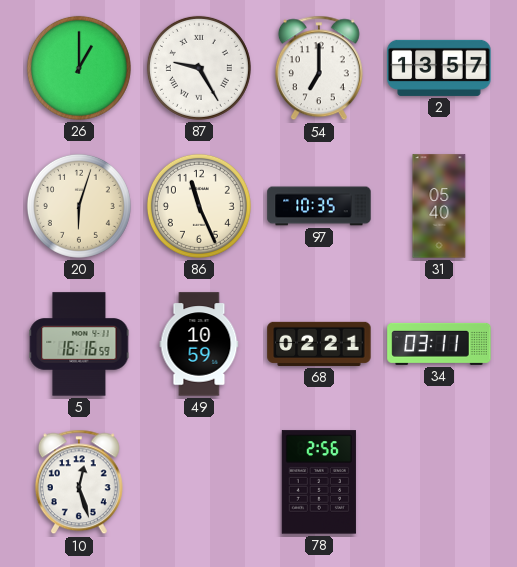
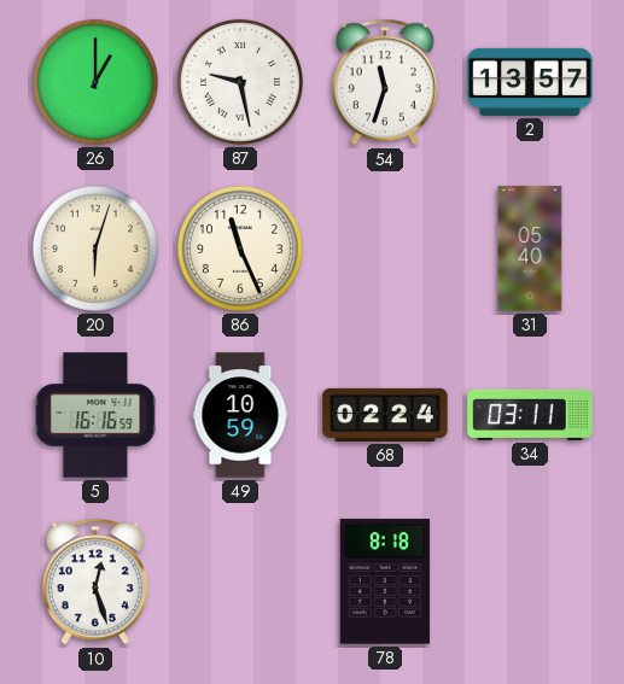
87: 9:25 -> 9:28 (240, 82)
54: 7:00 -> 11:33 (385, 82)
97: 10:35 -> none (319, 206)
68: 02:21 -> 02:24 (385, 415)
78: 2:56 -> 8:18 (385, 581)
